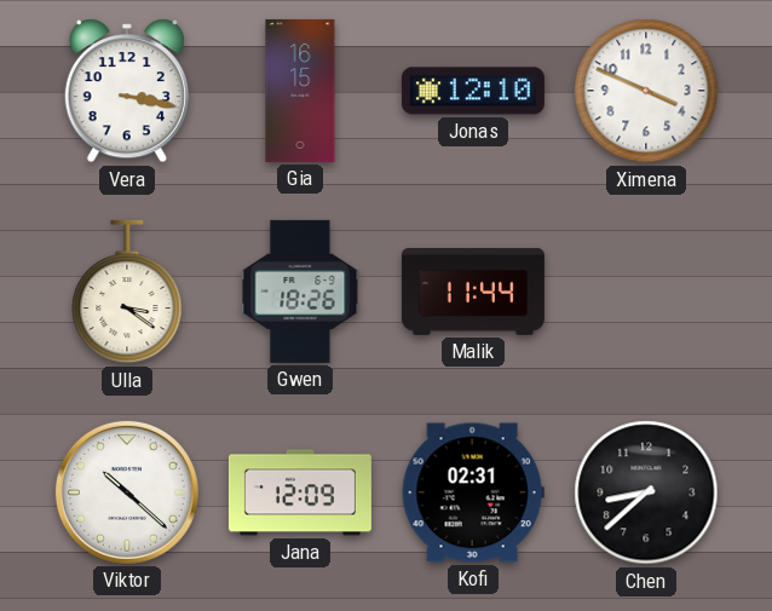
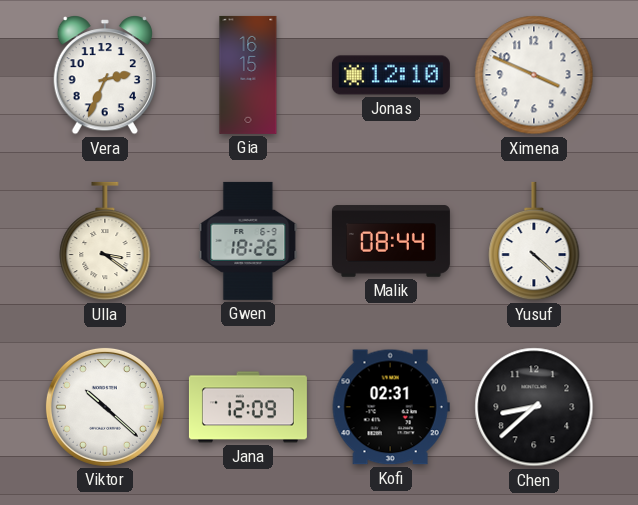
Vera: 3:17 -> 2:34 (104, 75)
Malik: 11:44 -> 08:44 (391, 241)
Yusuf: none -> 4:22 (534, 241)
